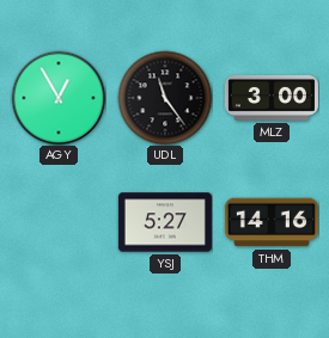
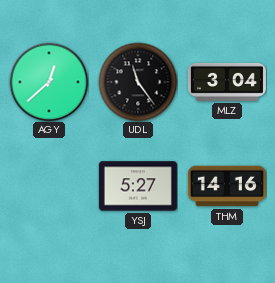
AGY: 12:55 -> 12:38 (49, 82)
MLZ: 3:00 -> 3:04 (227, 82)
